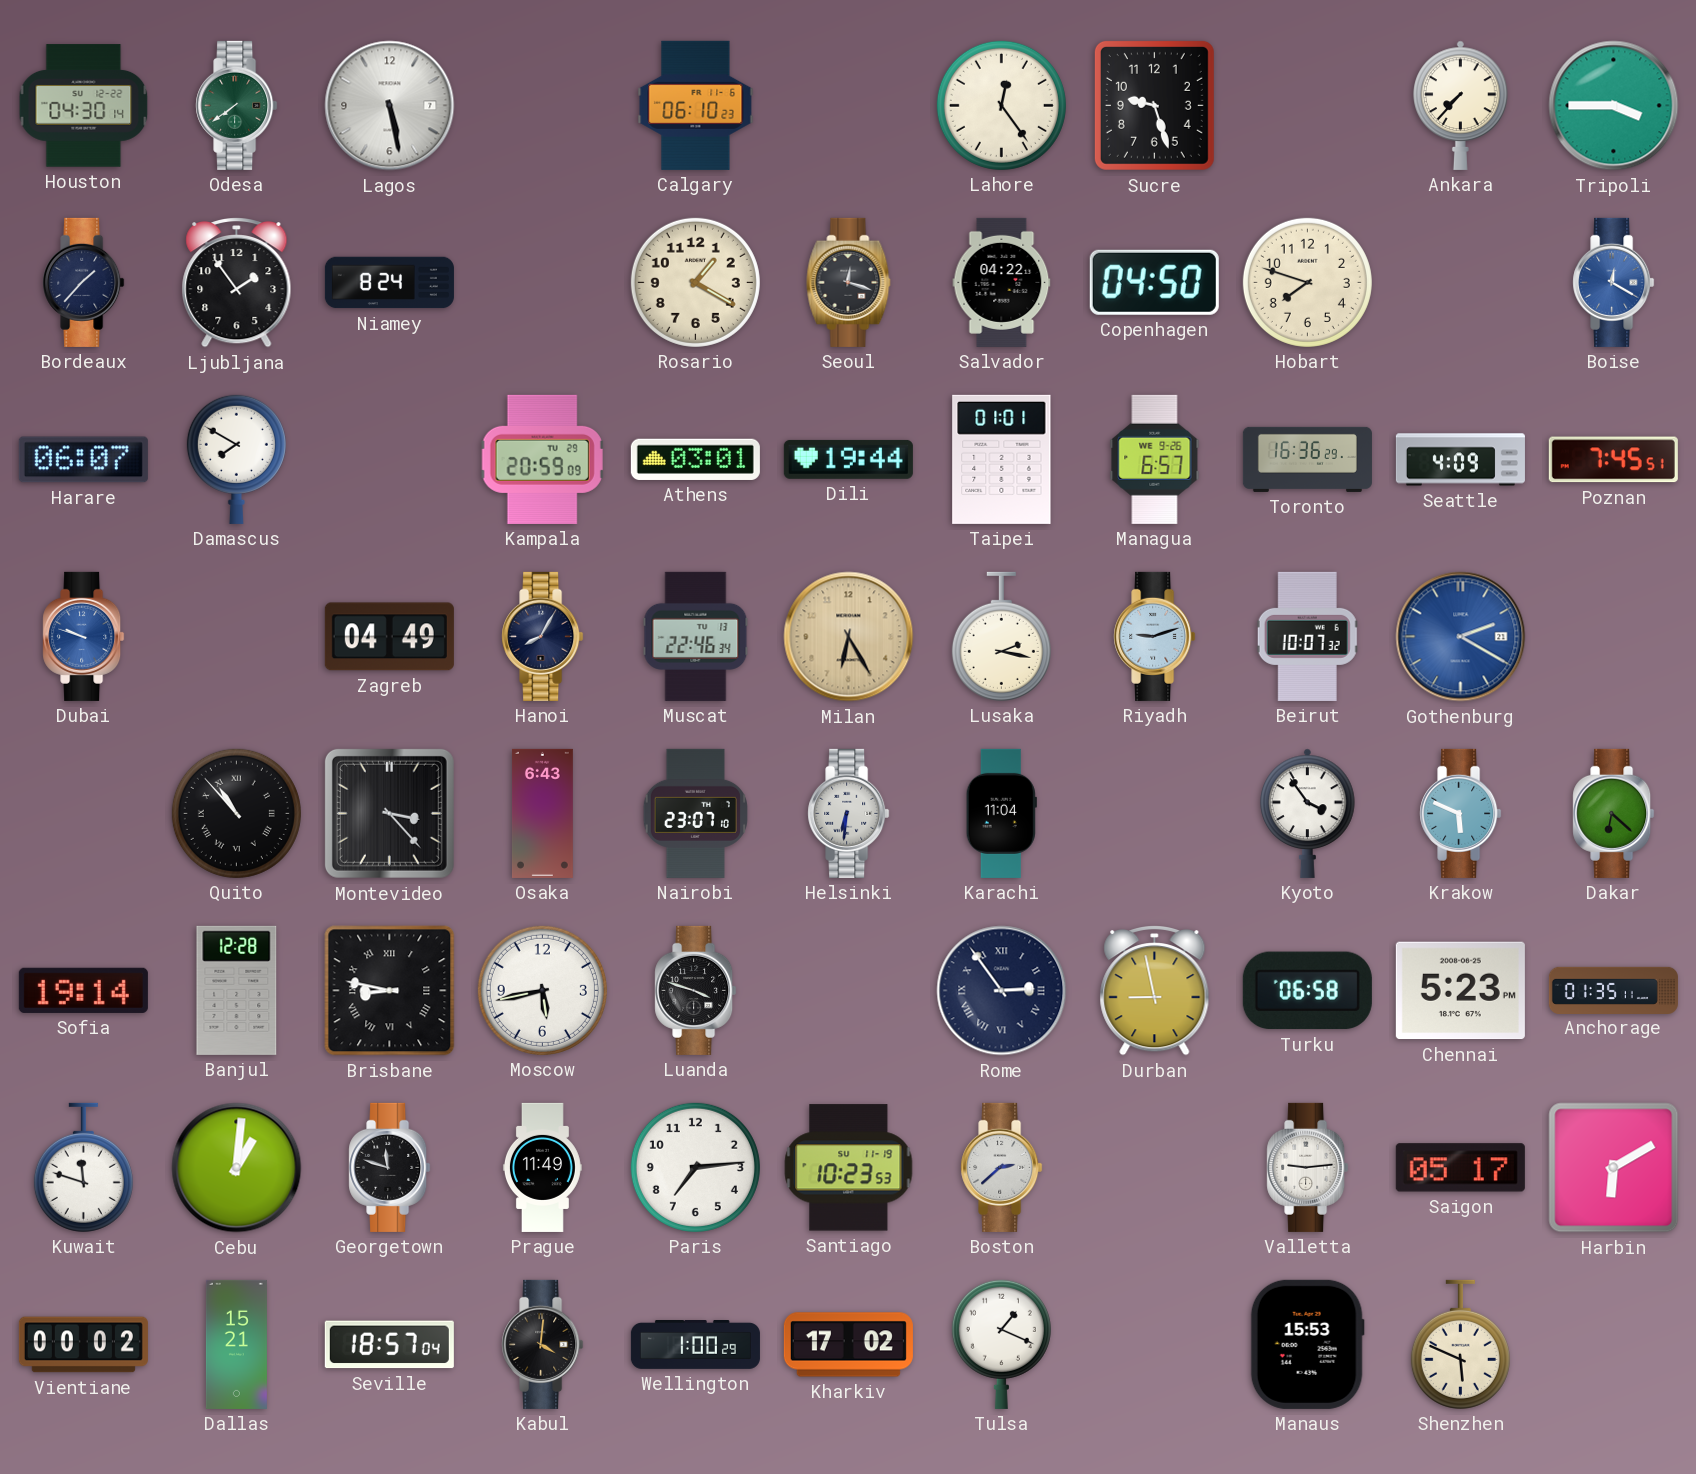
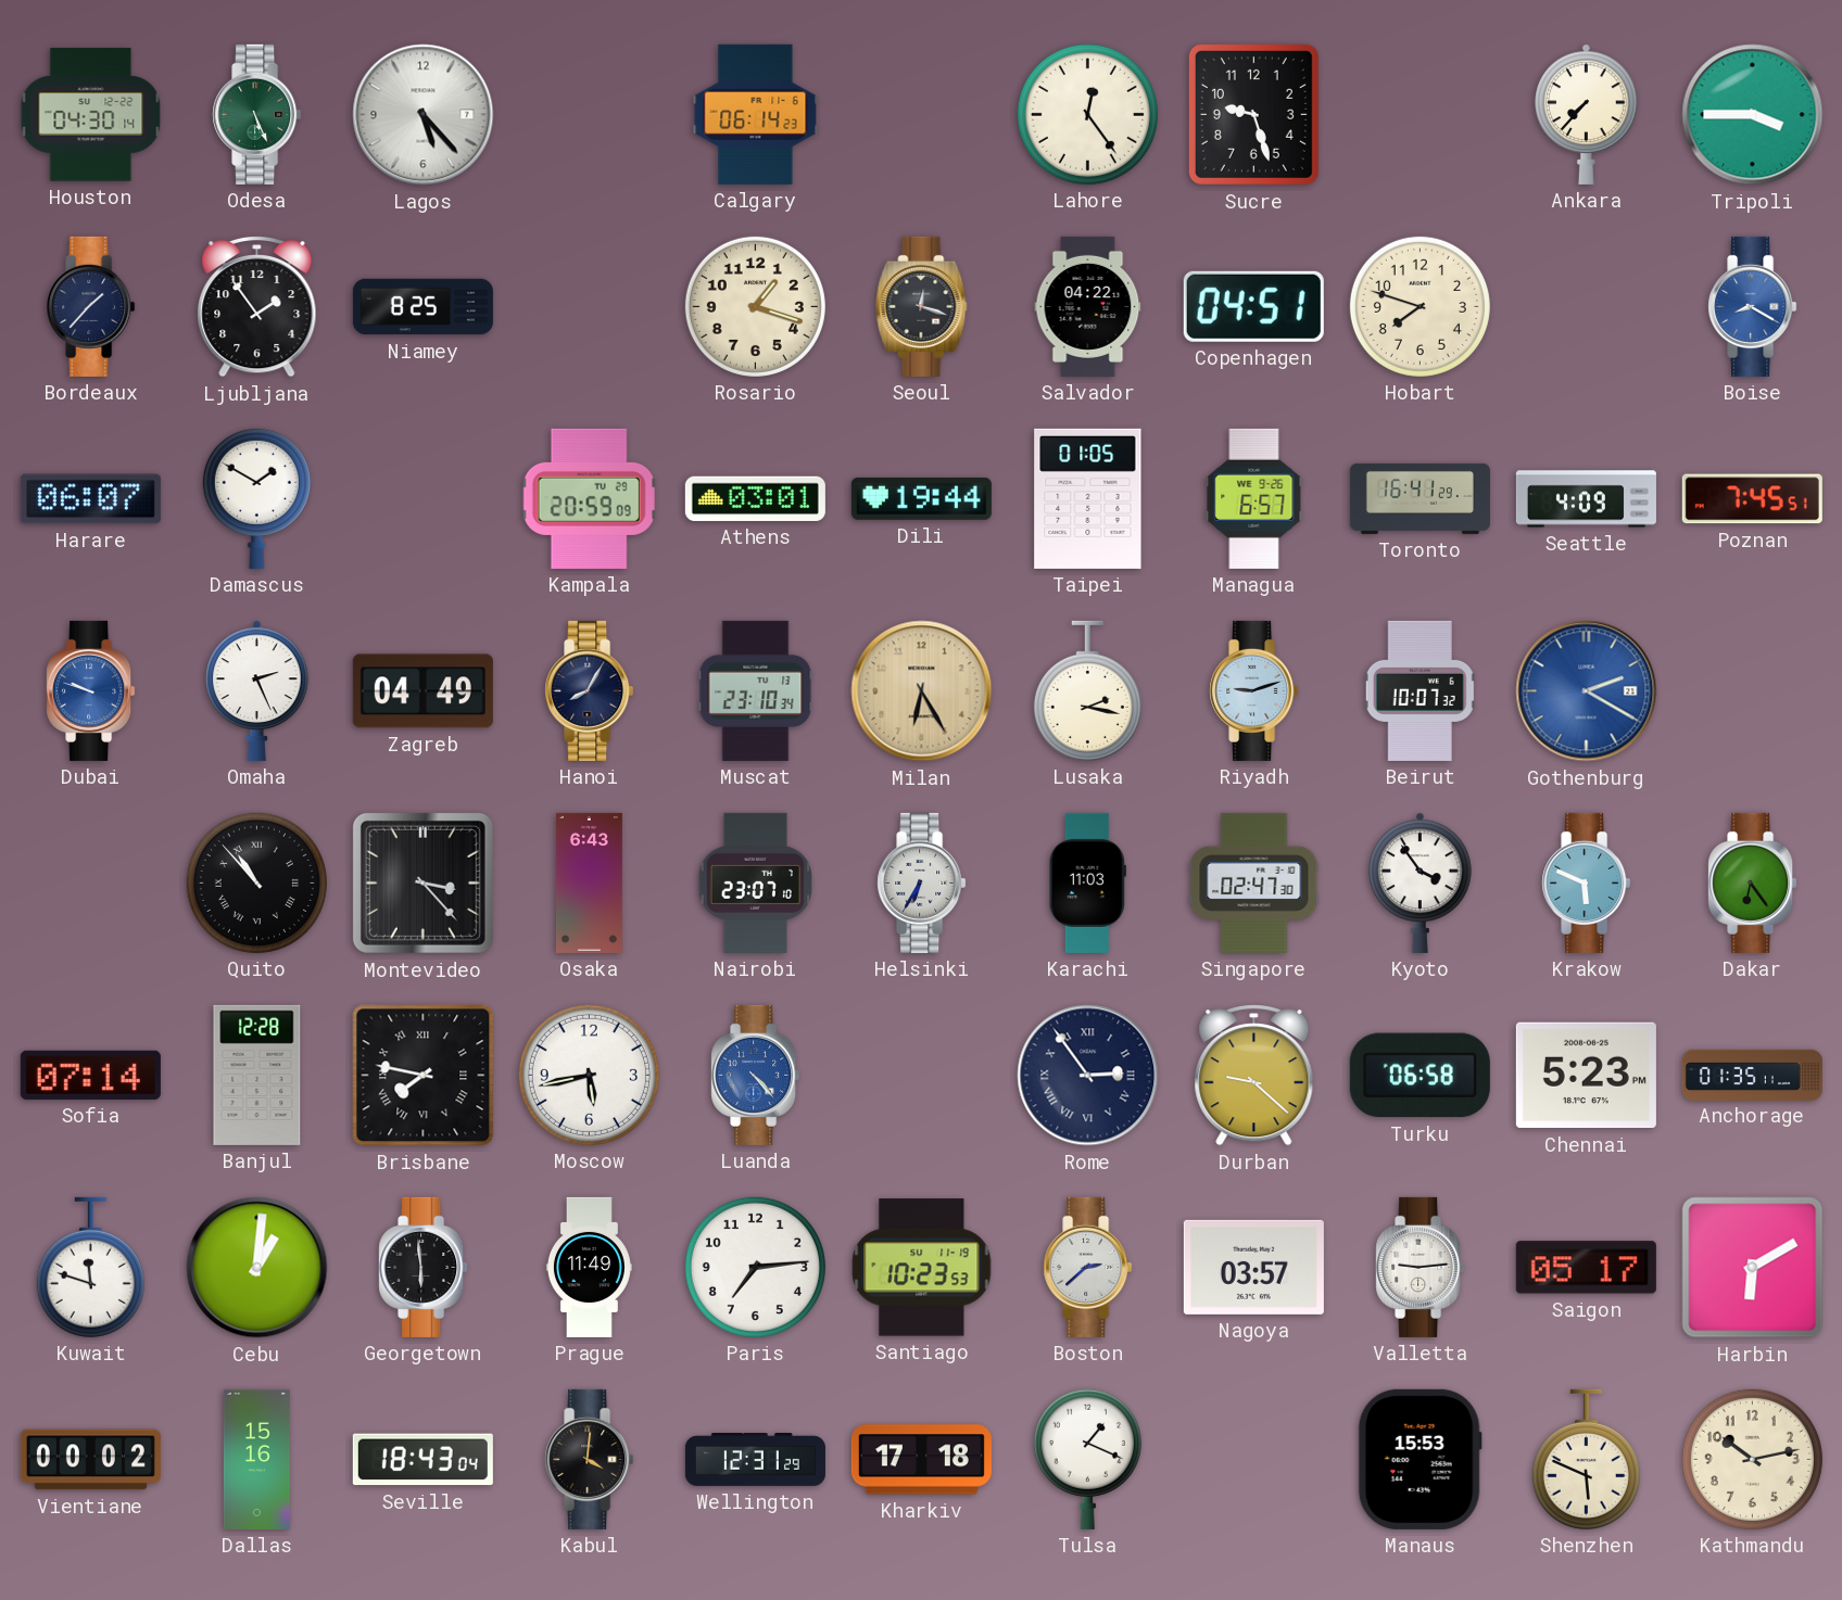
Odesa: 7:39 -> 5:26 (257, 114)
Lagos: 5:28 -> 5:23 (424, 115)
Calgary: 06:10 -> 06:14 (756, 114)
Niamey: 8:24 -> 8:25 (422, 307)
Rosario: 1:20 -> 1:18 (755, 306)
Copenhagen: 04:50 -> 04:51 (1253, 306)
Boise: 12:20 -> 8:20 (1753, 306)
Damascus: 7:50 -> 1:50 (256, 498)
Taipei: 01:01 -> 01:05 (1088, 498)
Toronto: 16:36 -> 16:41 (1420, 498)
Omaha: none -> 2:26 (257, 690)
Muscat: 22:46 -> 23:10 (756, 690)
Helsinki: 6:31 -> 6:35 (922, 882)
Karachi: 11:04 -> 11:03 (1087, 882)
Singapore: none -> 02:47 (1254, 882)
Dakar: 6:22 -> 6:24 (1753, 882)
Sofia: 19:14 -> 07:14 (90, 1075)
Brisbane: 8:47 -> 7:47 (424, 1076)
Luanda: 3:48 -> 4:23 (756, 1075)
Luanda dial: black -> blue (756, 1075)
Durban: 8:58 -> 9:22 (1254, 1075)
Georgetown: 11:48 -> 5:59 (424, 1267)
Nagoya: none -> 03:57 (1253, 1267)
Dallas: 15:21 -> 15:16 (256, 1459)
Seville: 18:57 -> 18:43 (422, 1460)
Wellington: 1:00 -> 12:31 (755, 1460)
Kharkiv: 17:02 -> 17:18 (921, 1460)
Kathmandu: none -> 10:13 (1752, 1459)
